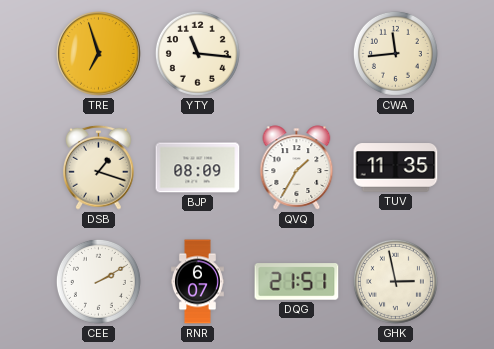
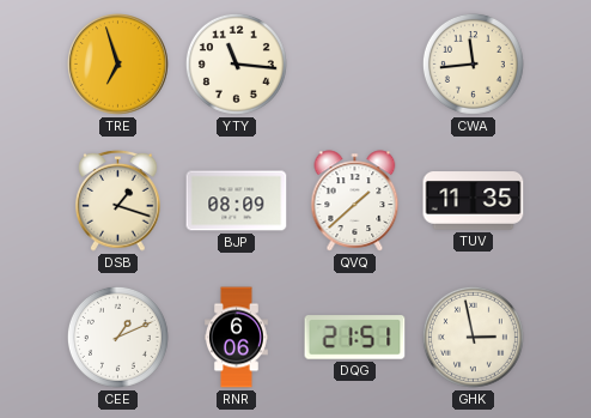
QVQ: 1:35 -> 1:38 (355, 201)
CEE: 2:10 -> 1:11 (117, 337)
RNR: 6:07 -> 6:06 (237, 338)
